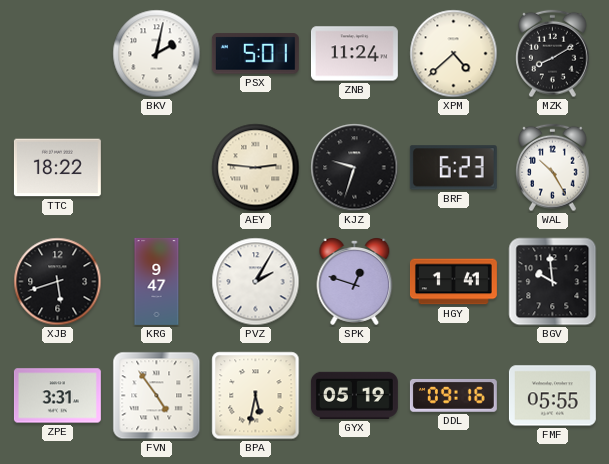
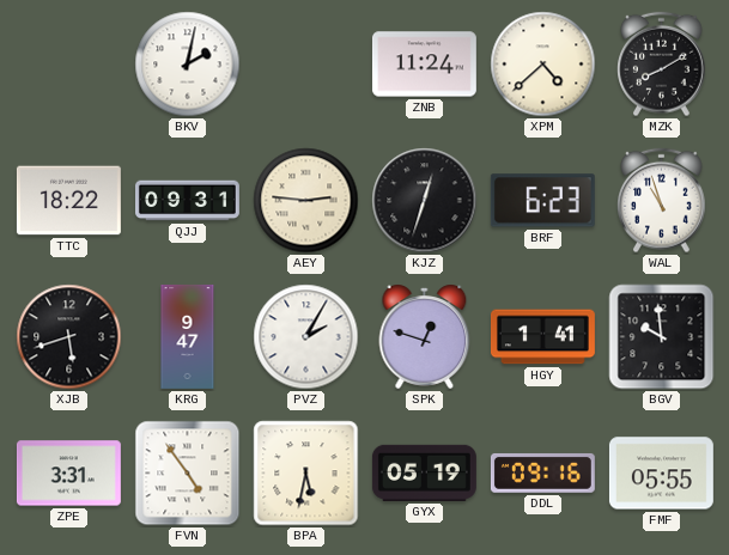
PSX: 5:01 -> none (255, 54)
QJJ: none -> 09:31 (187, 201)
KJZ: 9:33 -> 12:33 (425, 201)
WAL: 10:25 -> 10:57 (662, 201)
